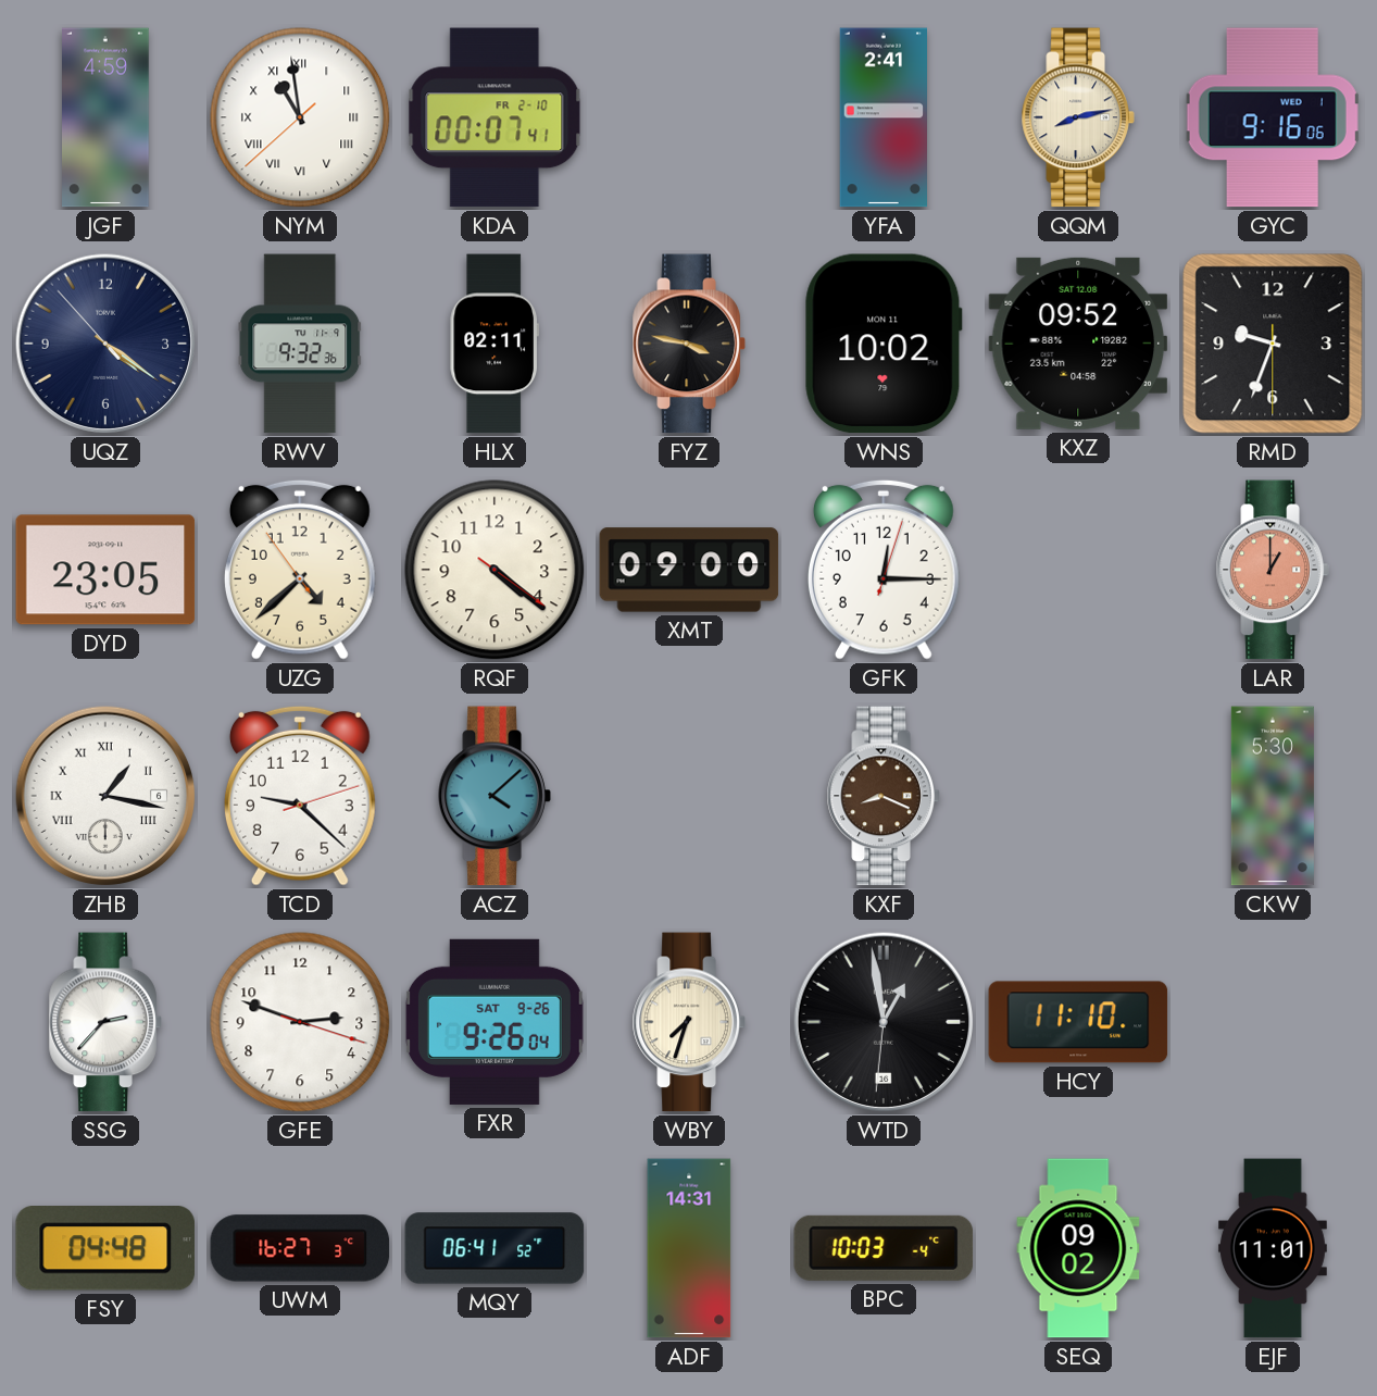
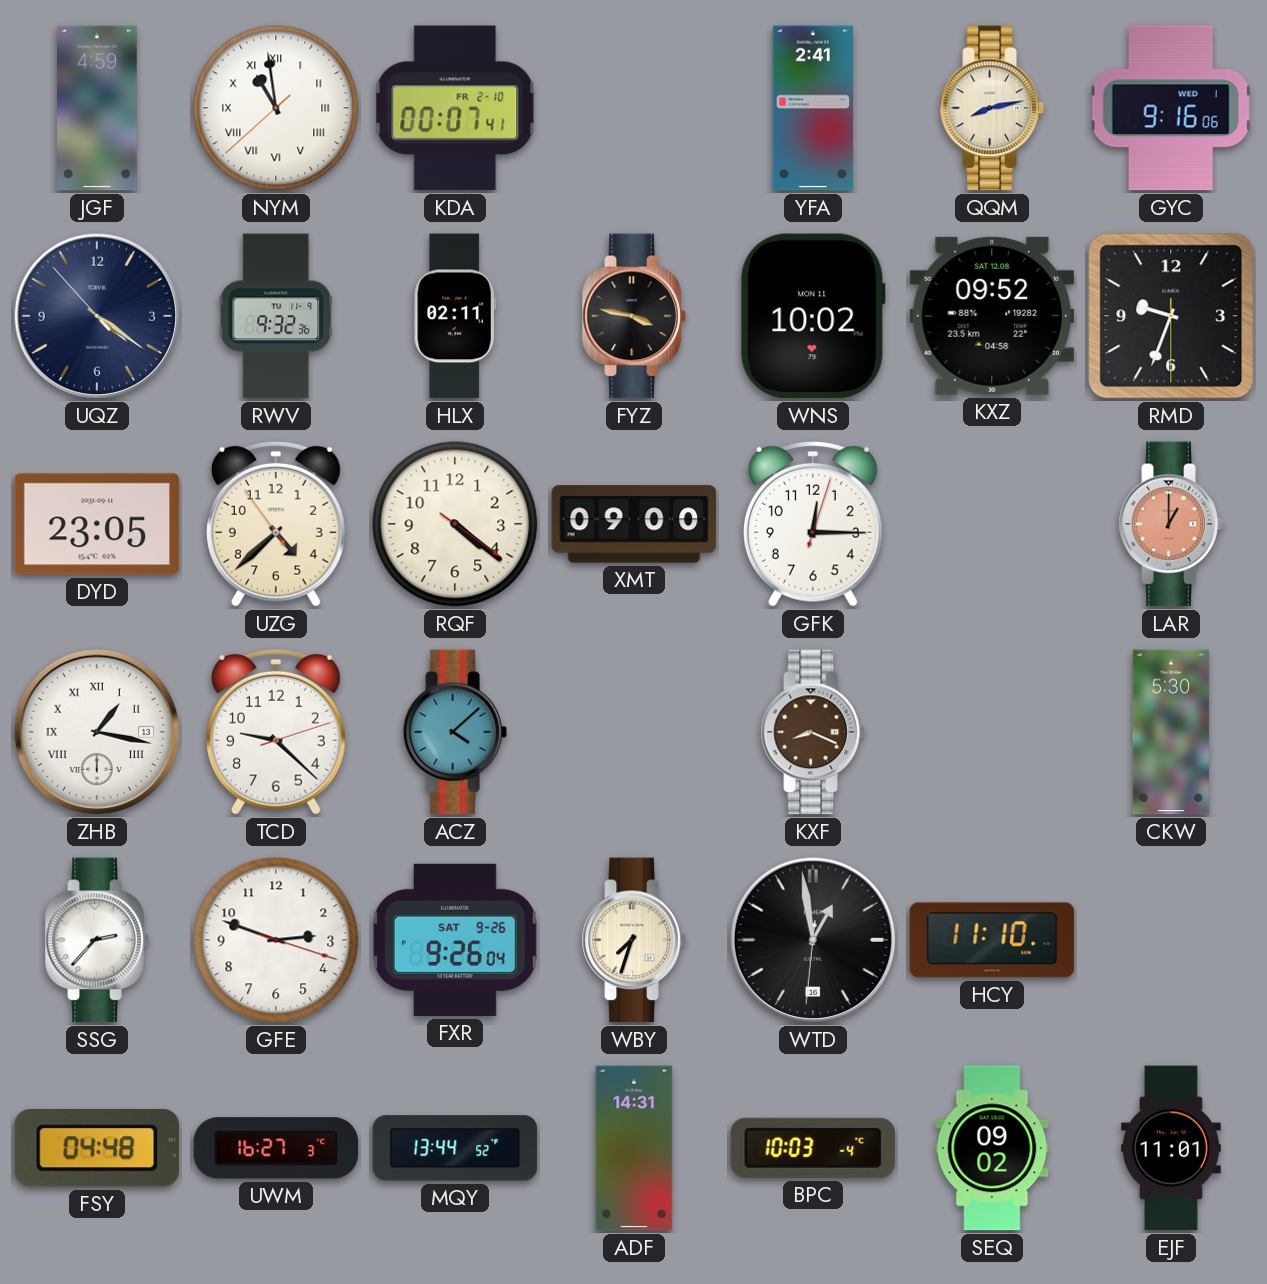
ZHB date: 6 -> 13 (97, 732)
MQY: 06:41 -> 13:44 (455, 1148)
